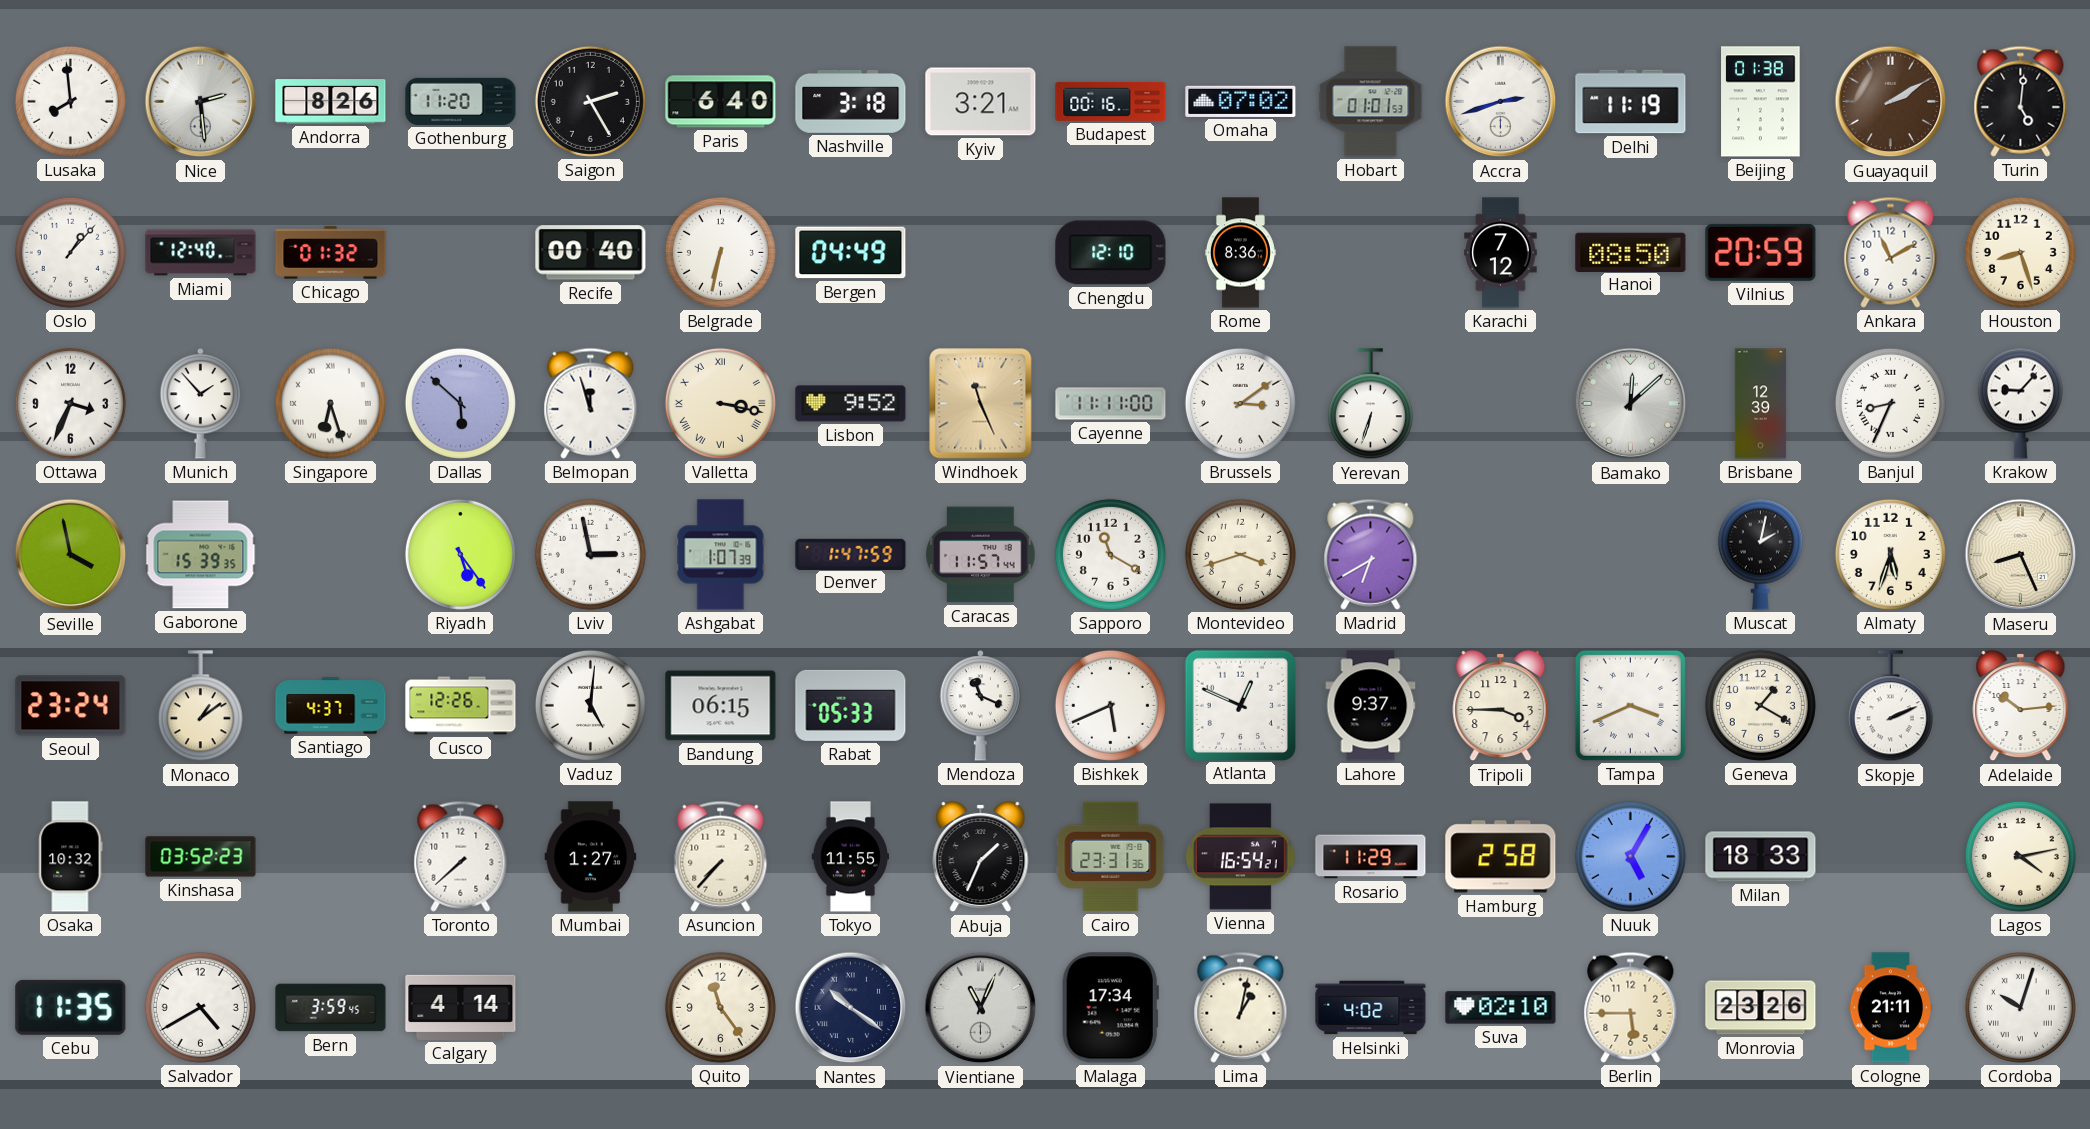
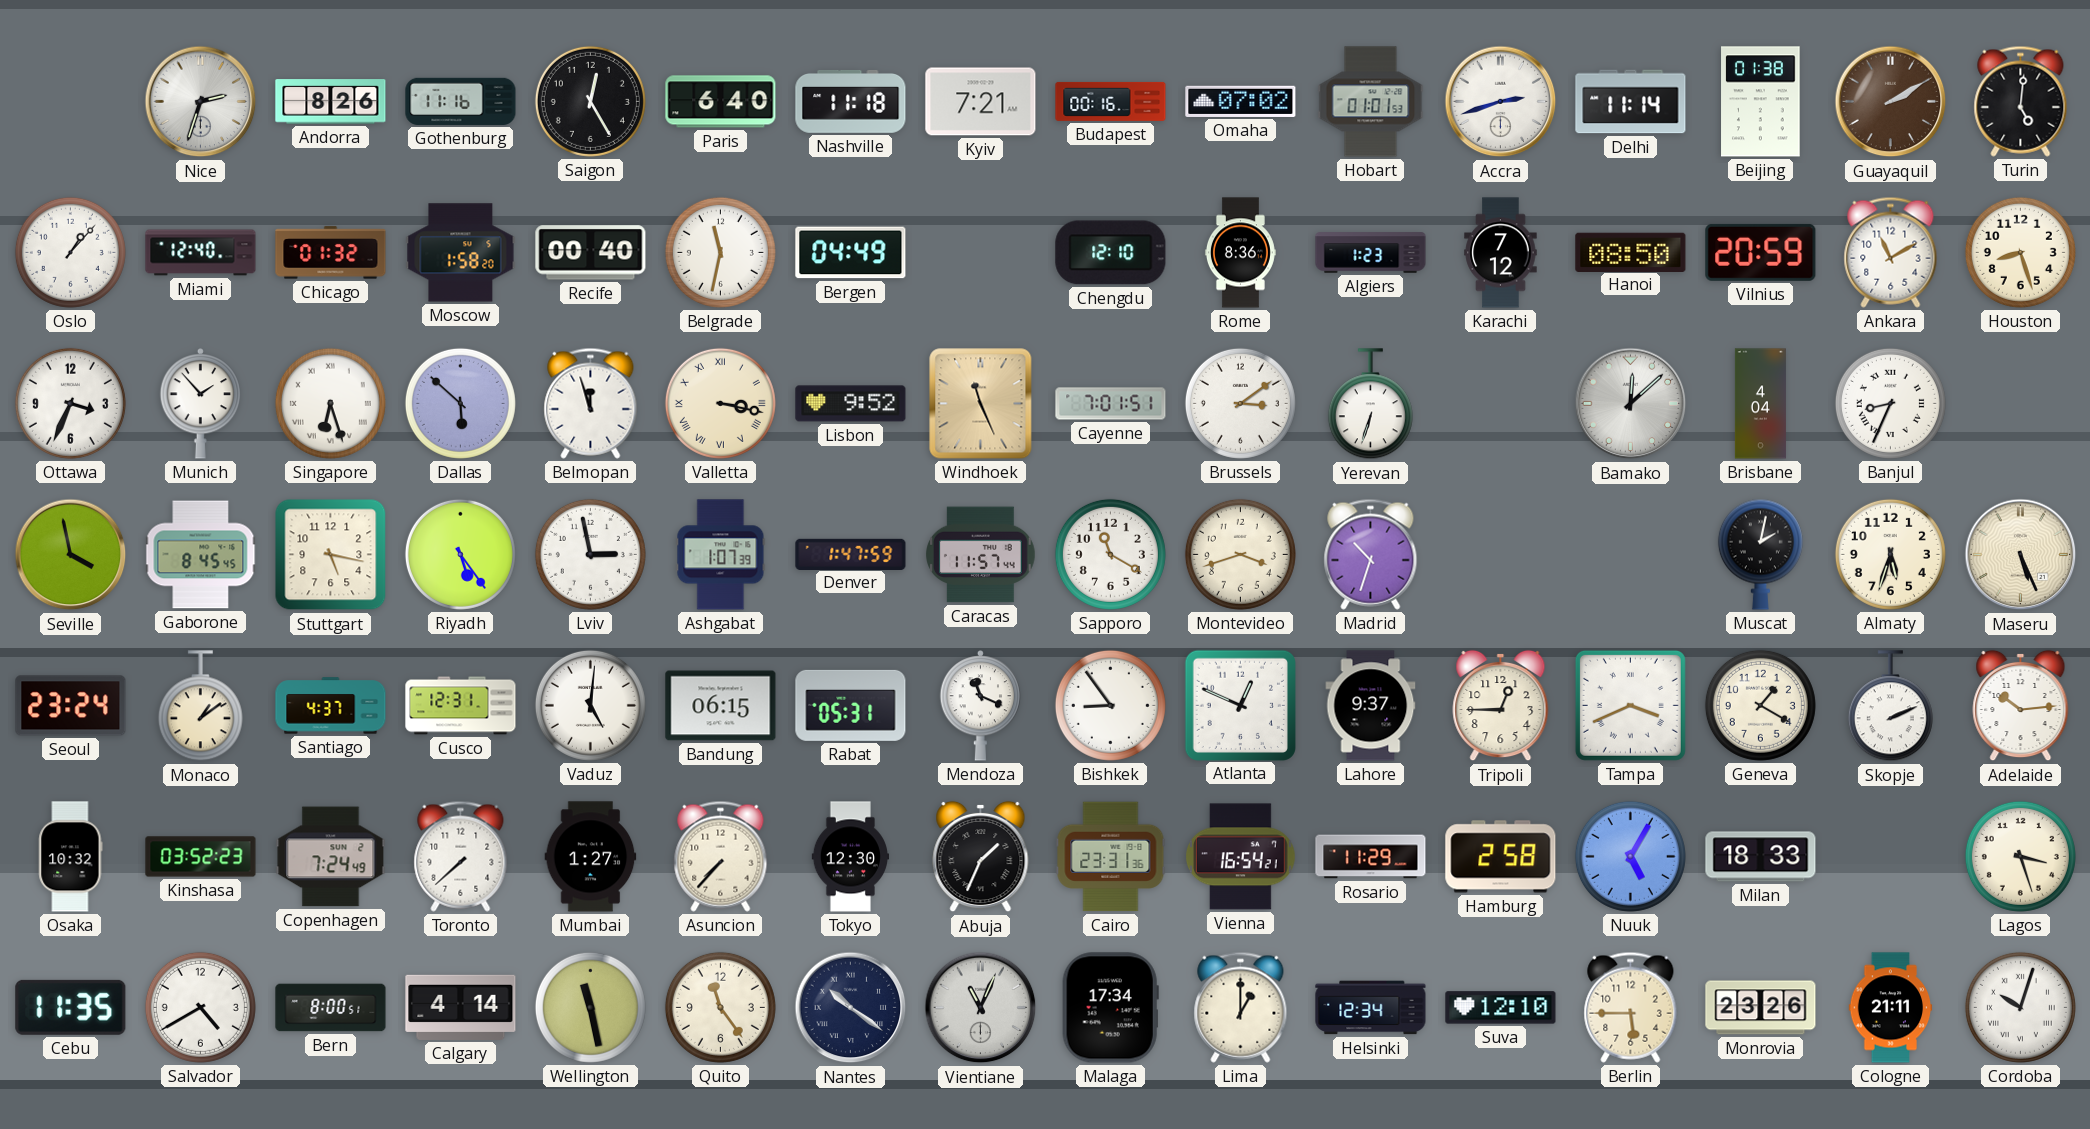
Lusaka: 7:59 -> none (70, 101)
Nice: 2:29 -> 2:33 (201, 102)
Gothenburg: 11:20 -> 11:16 (461, 101)
Saigon: 2:25 -> 12:25 (590, 101)
Nashville: 3:18 -> 11:18 (851, 101)
Kyiv: 3:21 -> 7:21 (981, 102)
Delhi: 11:19 -> 11:14 (1631, 102)
Moscow: none -> 1:58 (461, 253)
Belgrade: 6:32 -> 11:32 (720, 252)
Algiers: none -> 1:23 (1371, 253)
Cayenne: 11:11 -> 7:01 (1111, 404)
Brisbane: 12:39 -> 4:04 (1760, 404)
Krakow: 9:07 -> none (2020, 403)
Gaborone: 15:39 -> 8:45 (201, 555)
Stuttgart: none -> 5:17 (331, 555)
Madrid: 6:40 -> 10:33 (1371, 554)
Maseru: 8:26 -> 5:26 (2021, 555)
Cusco: 12:26 -> 12:31 (461, 706)
Rabat: 05:33 -> 05:31 (851, 705)
Bishkek: 5:41 -> 8:54 (1110, 705)
Tripoli: 3:45 -> 12:45 (1501, 706)
Copenhagen: none -> 7:24 (331, 857)
Tokyo: 11:55 -> 12:30 (850, 857)
Lagos: 4:13 -> 3:27 (2020, 856)
Bern: 3:59 -> 8:00 (331, 1008)
Wellington: none -> 11:28 (590, 1007)
Lima: 1:02 -> 1:00 (1241, 1007)
Helsinki: 4:02 -> 12:34 (1371, 1008)
Suva: 02:10 -> 12:10 (1501, 1008)
